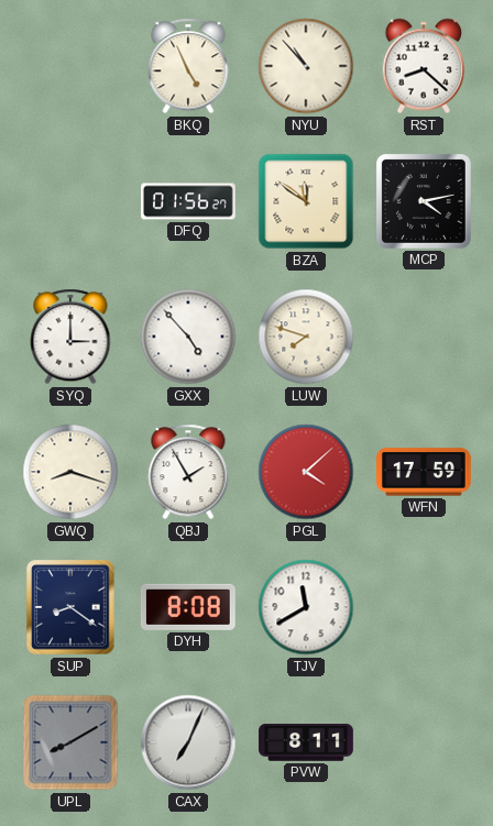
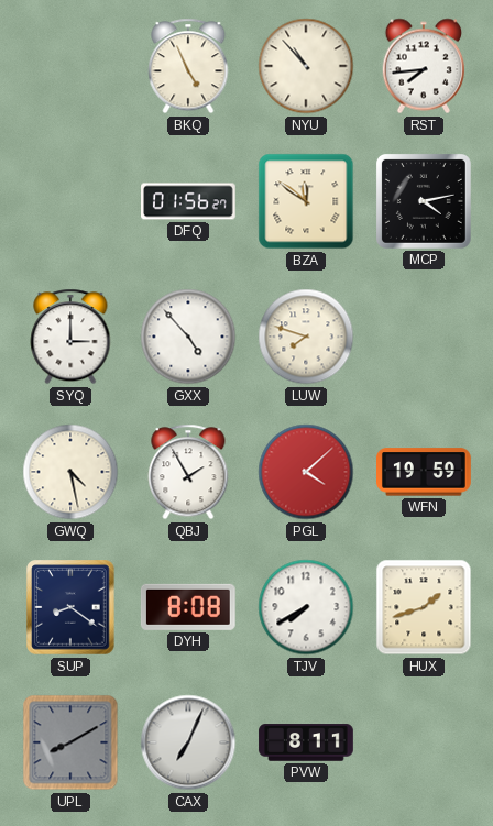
RST: 8:22 -> 7:44 (423, 66)
GWQ: 8:18 -> 4:28 (70, 472)
WFN: 17:59 -> 19:59 (425, 472)
TJV: 11:40 -> 7:40 (306, 607)
HUX: none -> 1:42 (424, 607)
